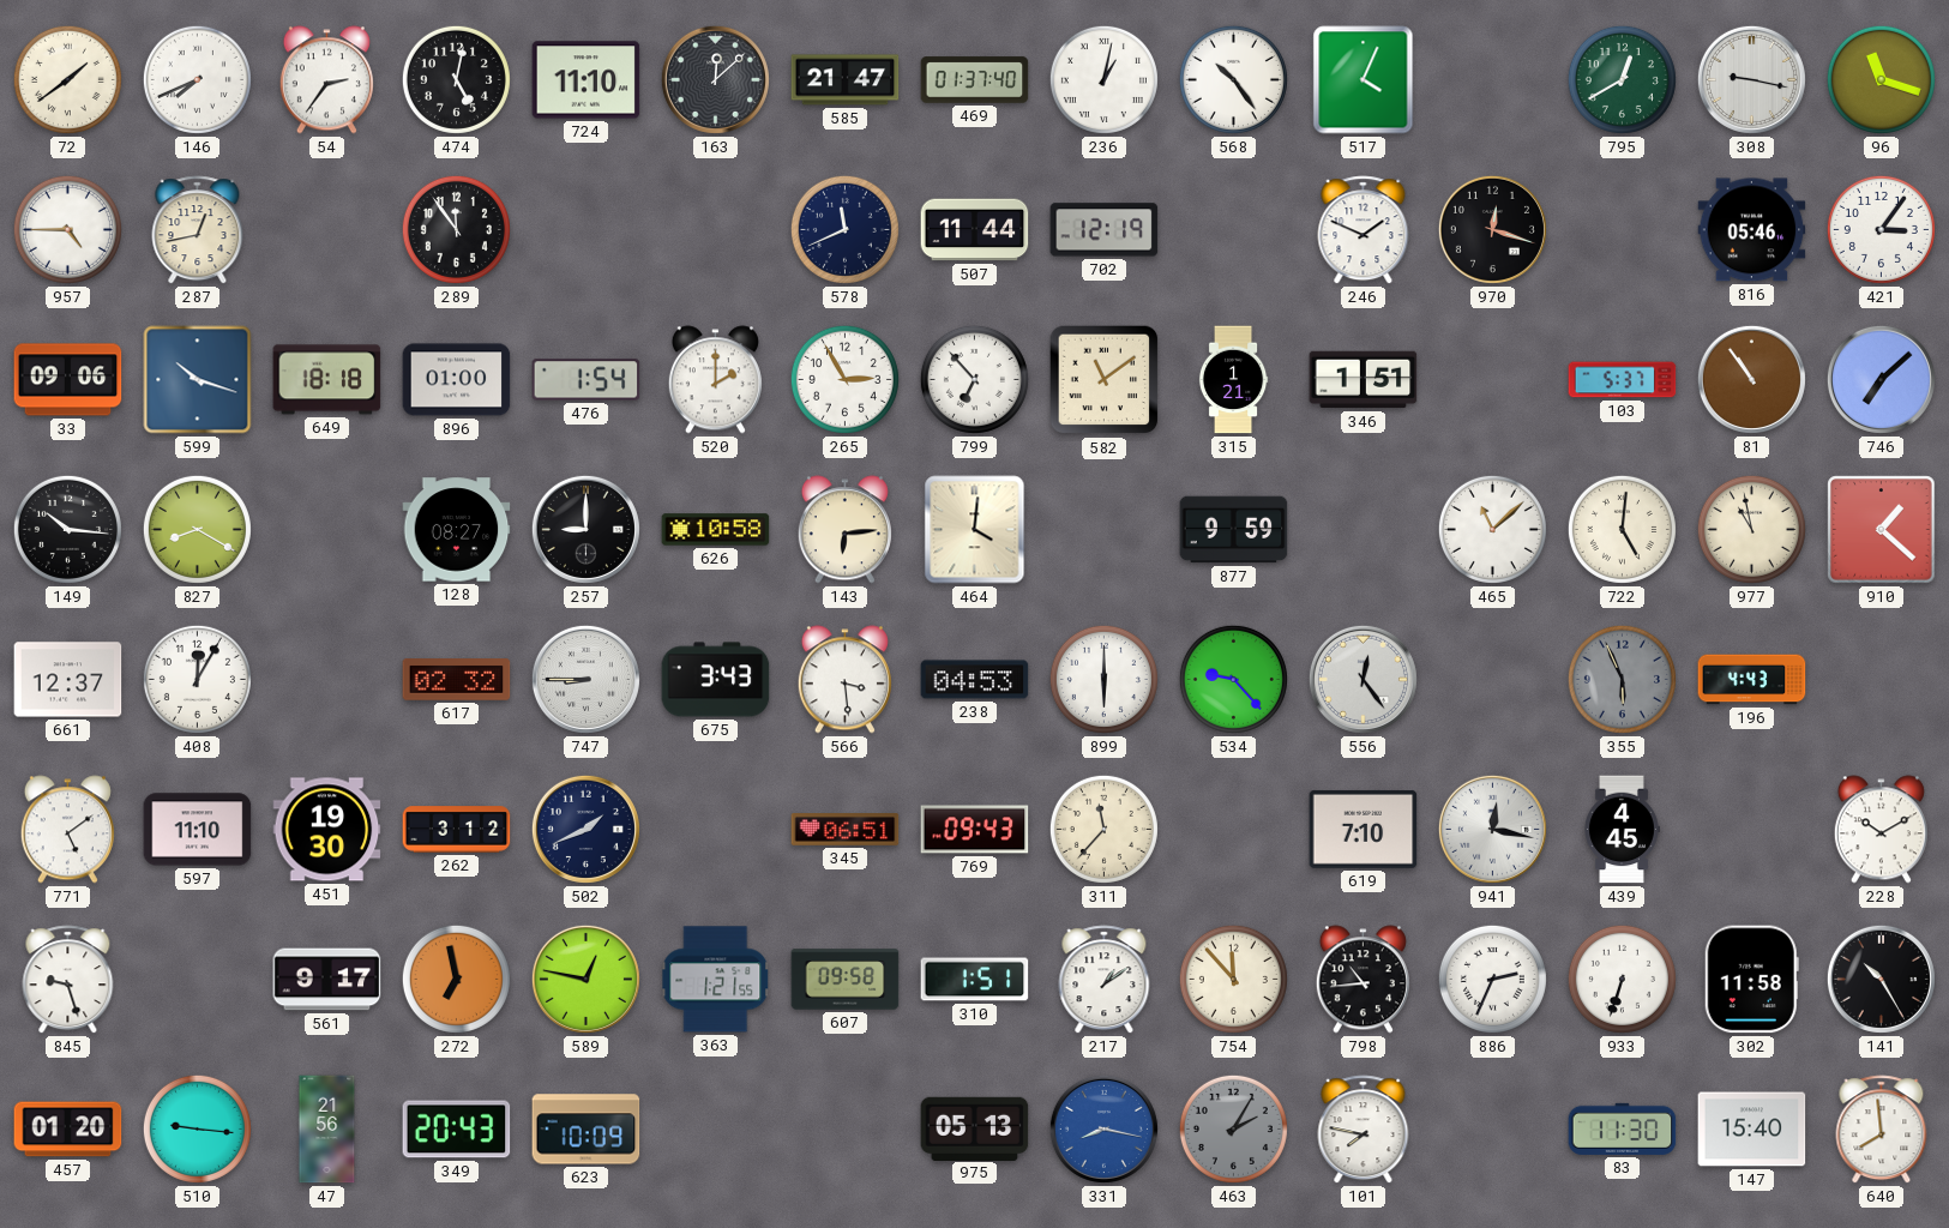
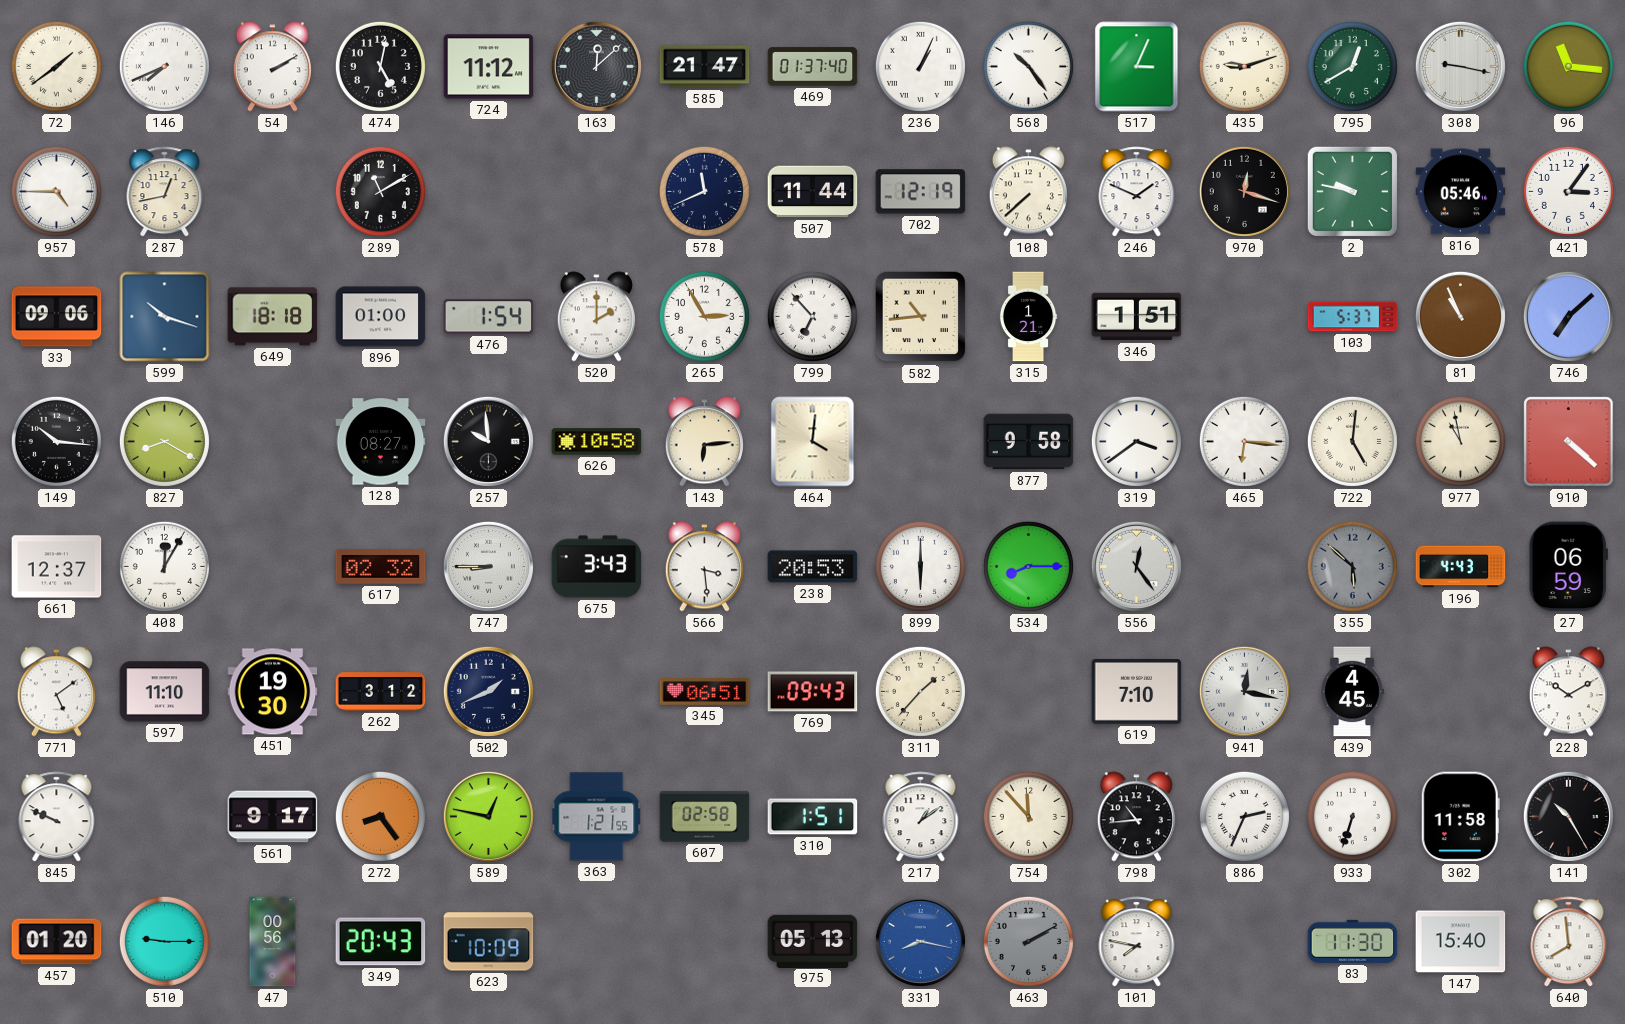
54: 2:36 -> 2:10 (272, 67)
724: 11:10 -> 11:12 (489, 67)
236: 1:02 -> 1:04 (920, 66)
517: 4:04 -> 3:04 (1137, 67)
435: none -> 9:12 (1244, 66)
96: 11:18 -> 11:16 (1568, 66)
289: 11:54 -> 11:10 (380, 191)
108: none -> 7:38 (1028, 192)
2: none -> 9:47 (1352, 191)
582: 11:09 -> 10:44 (921, 317)
81: 10:54 -> 10:56 (1460, 316)
257: 9:00 -> 9:59 (488, 441)
877: 9:59 -> 9:58 (1029, 442)
319: none -> 3:39 (1136, 441)
465: 11:08 -> 6:16 (1244, 441)
910: 1:22 -> 4:22 (1569, 442)
238: 04:53 -> 20:53 (813, 567)
534: 9:23 -> 8:15 (1028, 566)
355: 5:56 -> 5:52 (1352, 566)
27: none -> 06:59 (1568, 567)
311: 11:37 -> 1:37 (920, 691)
845: 9:27 -> 9:49 (57, 817)
272: 6:58 -> 8:24 (380, 816)
607: 09:58 -> 02:58 (705, 817)
510: 9:16 -> 9:15 (164, 941)
47: 21:56 -> 00:56 (273, 942)
463: 2:05 -> 2:10 (1028, 941)
